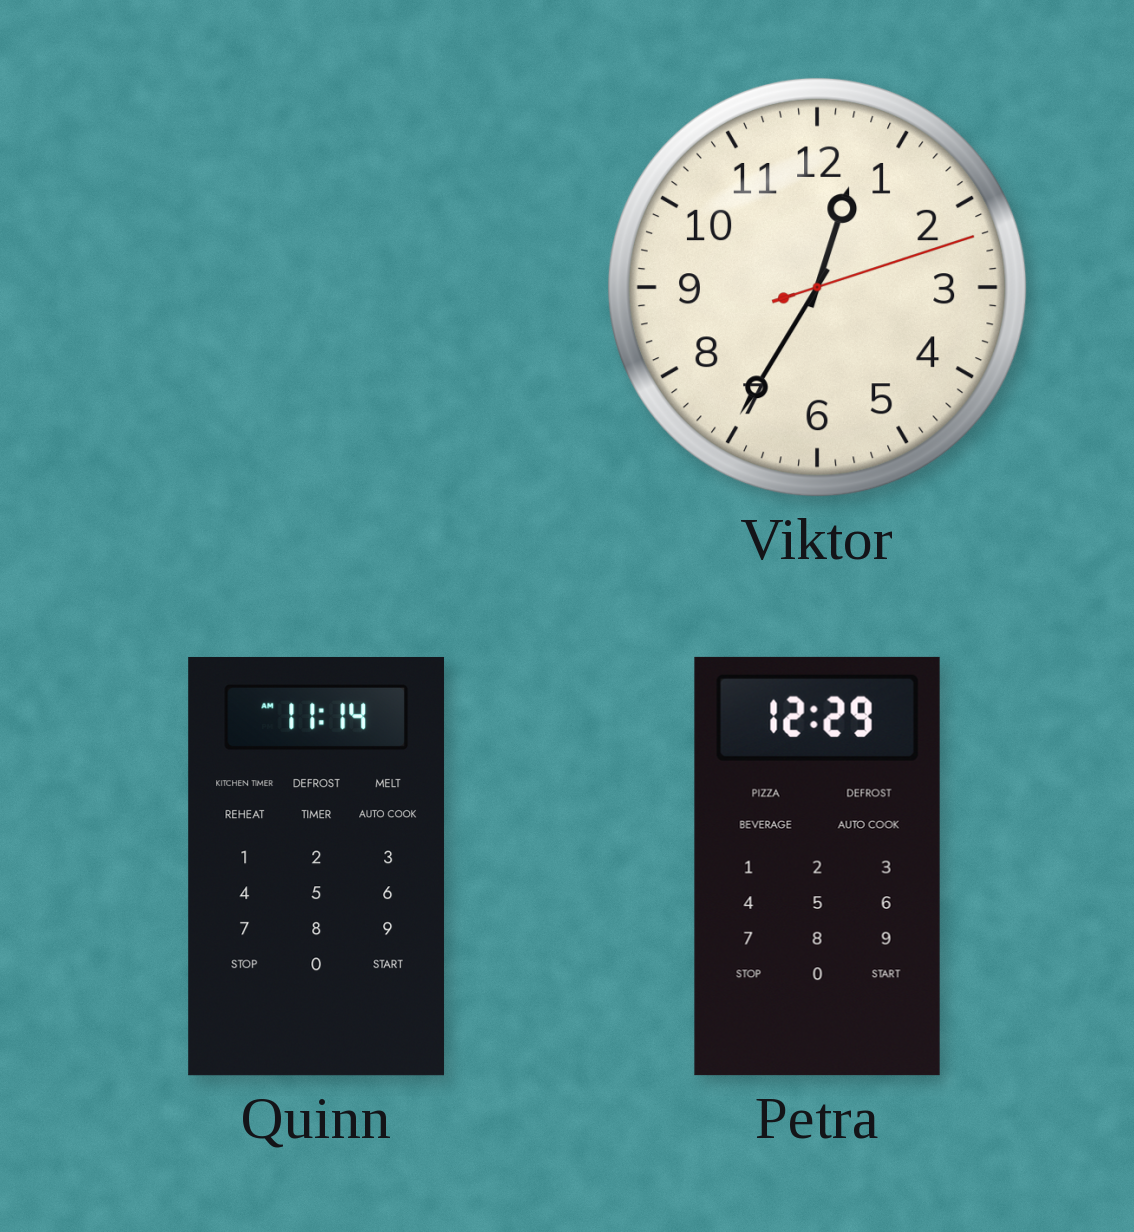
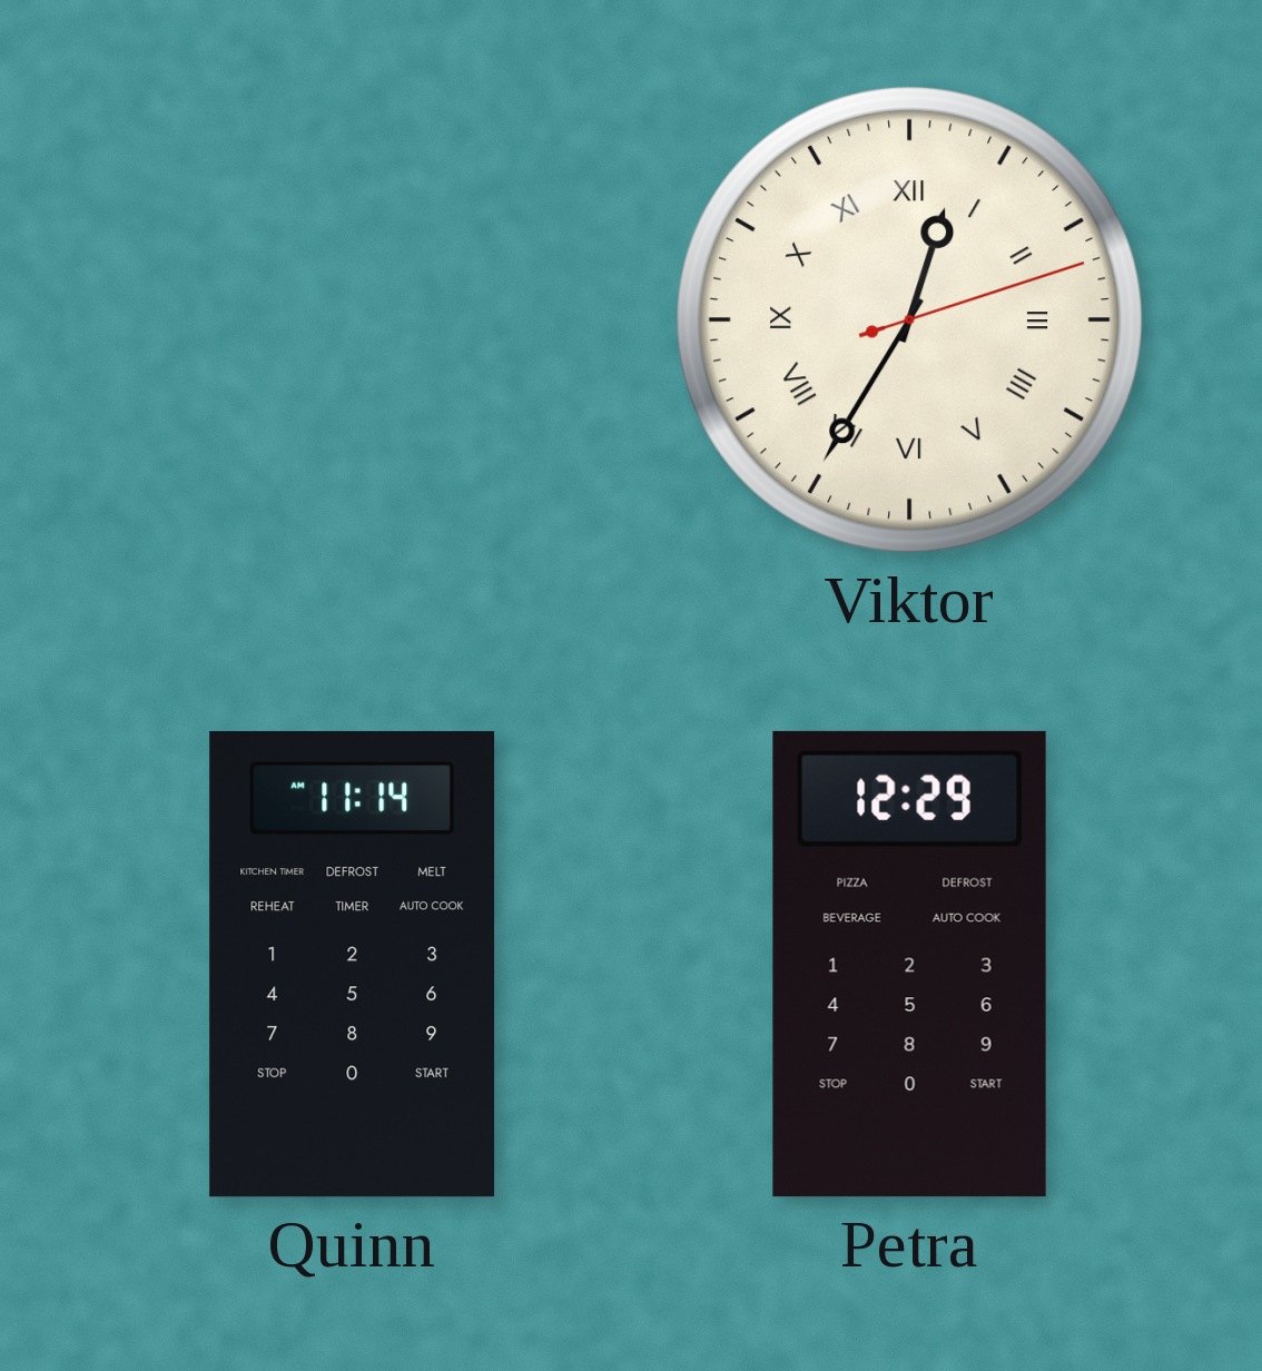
Viktor numerals: Arabic -> Roman (909, 319)
